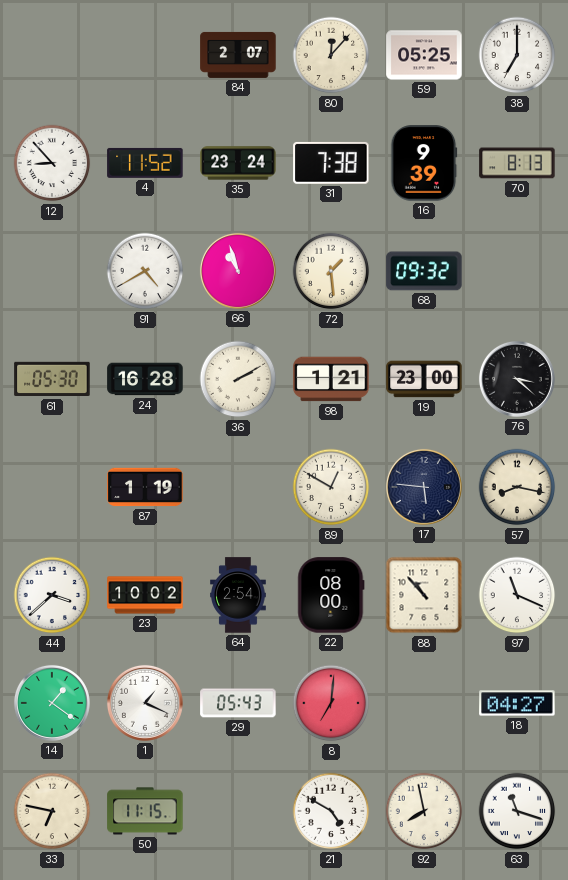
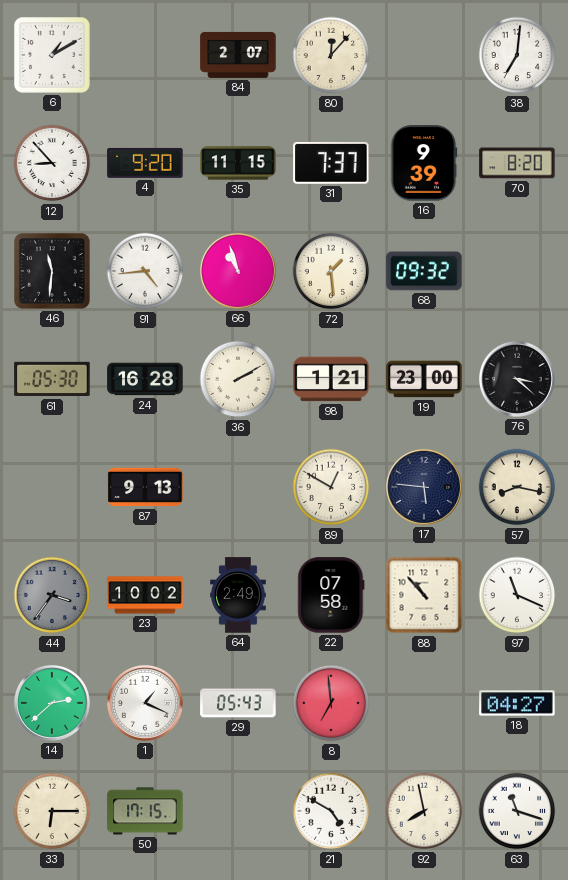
6: none -> 1:10 (53, 56)
59: 05:25 -> none (424, 55)
38: 7:00 -> 7:01 (517, 55)
4: 11:52 -> 9:20 (145, 163)
35: 23:24 -> 11:15 (238, 163)
31: 7:38 -> 7:37 (331, 163)
70: 8:13 -> 8:20 (517, 163)
46: none -> 11:31 (53, 272)
91: 4:40 -> 4:44 (145, 271)
87: 1:19 -> 9:13 (145, 487)
44: 3:38 -> 3:36 (52, 595)
44 dial: white -> grey (52, 595)
64: 2:54 -> 2:49 (238, 595)
22: 08:00 -> 07:58 (331, 595)
14: 1:21 -> 2:38 (52, 703)
8: 7:01 -> 6:59 (331, 703)
33: 6:47 -> 6:15 (52, 811)
50: 11:15 -> 17:15 (145, 811)
